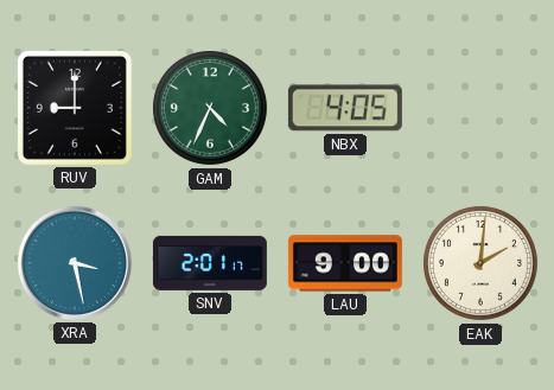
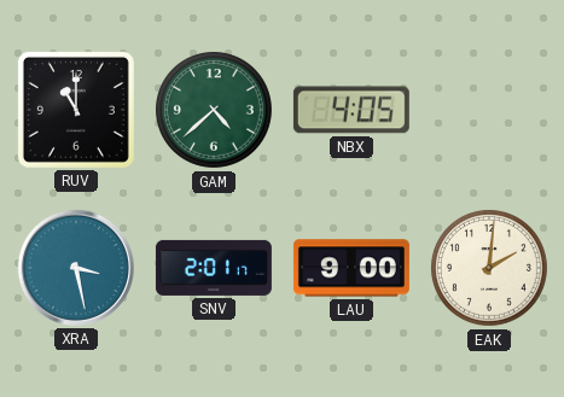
RUV: 9:00 -> 11:00 (76, 110)
GAM: 4:34 -> 4:38 (214, 110)
